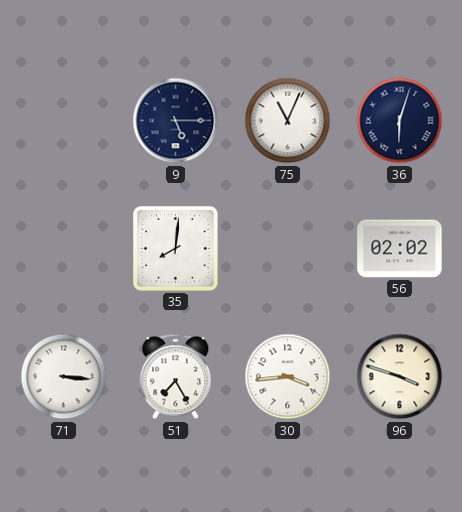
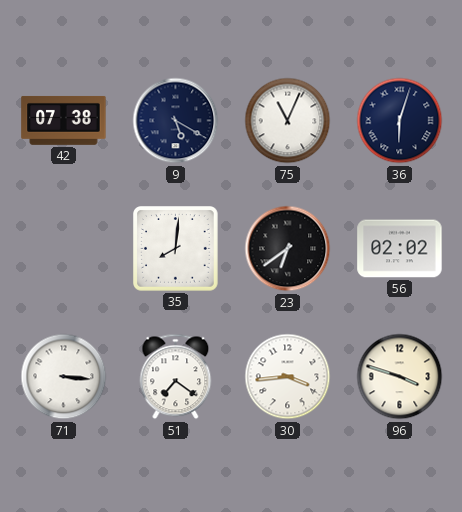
42: none -> 07:38 (64, 120)
9: 5:15 -> 5:20 (176, 121)
23: none -> 6:39 (288, 249)
51: 7:25 -> 7:21 (176, 377)
